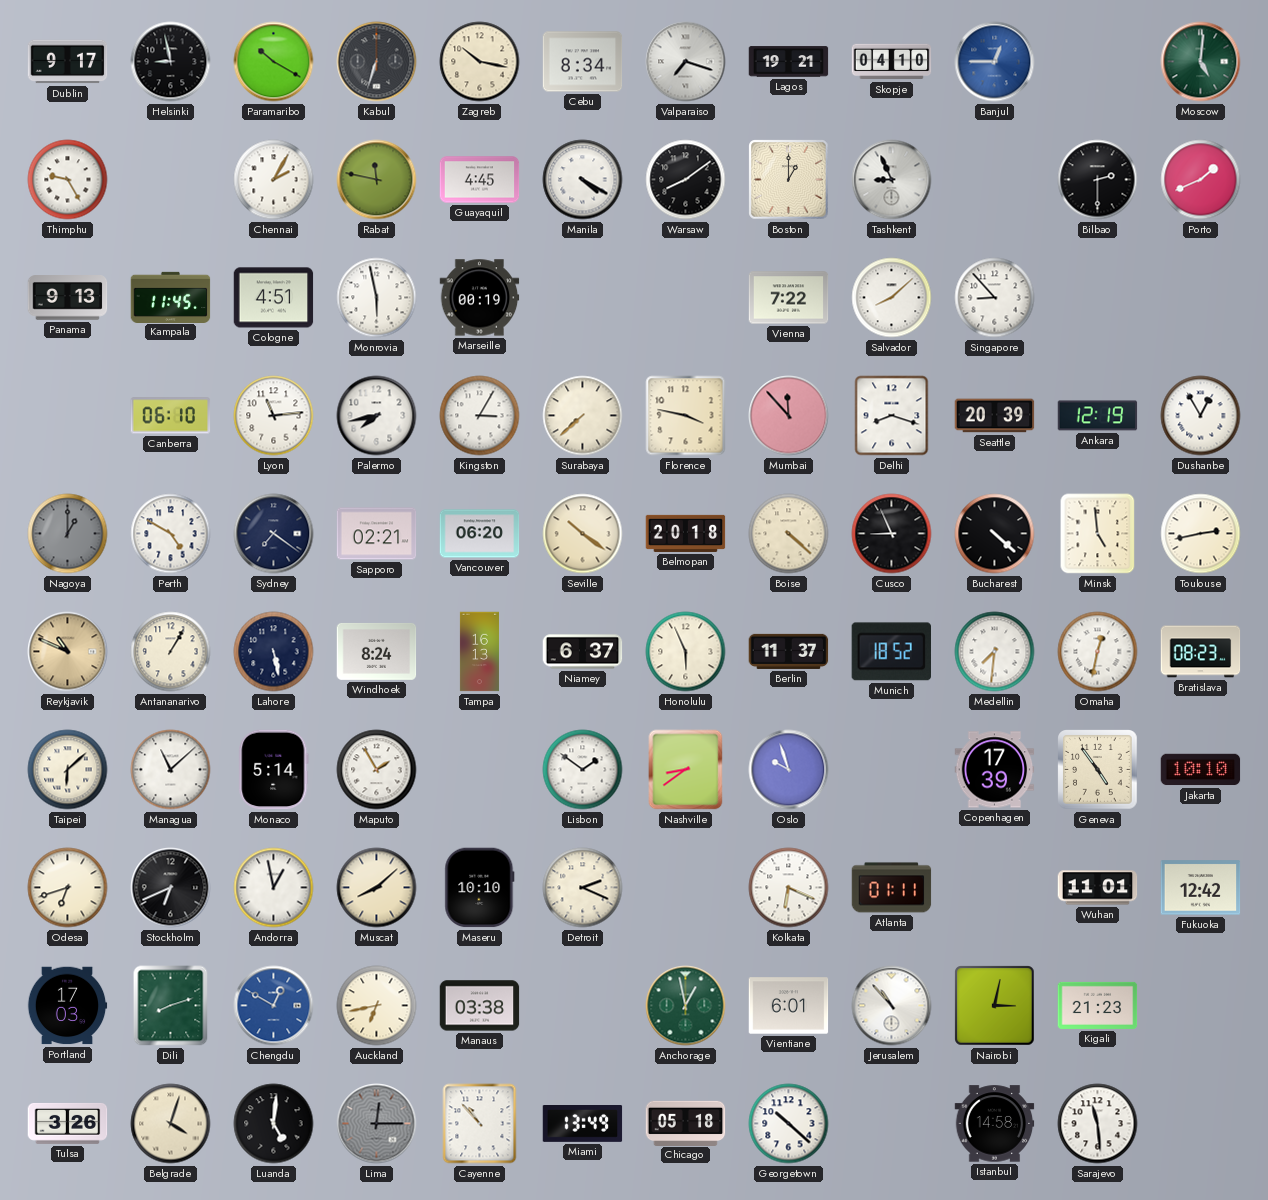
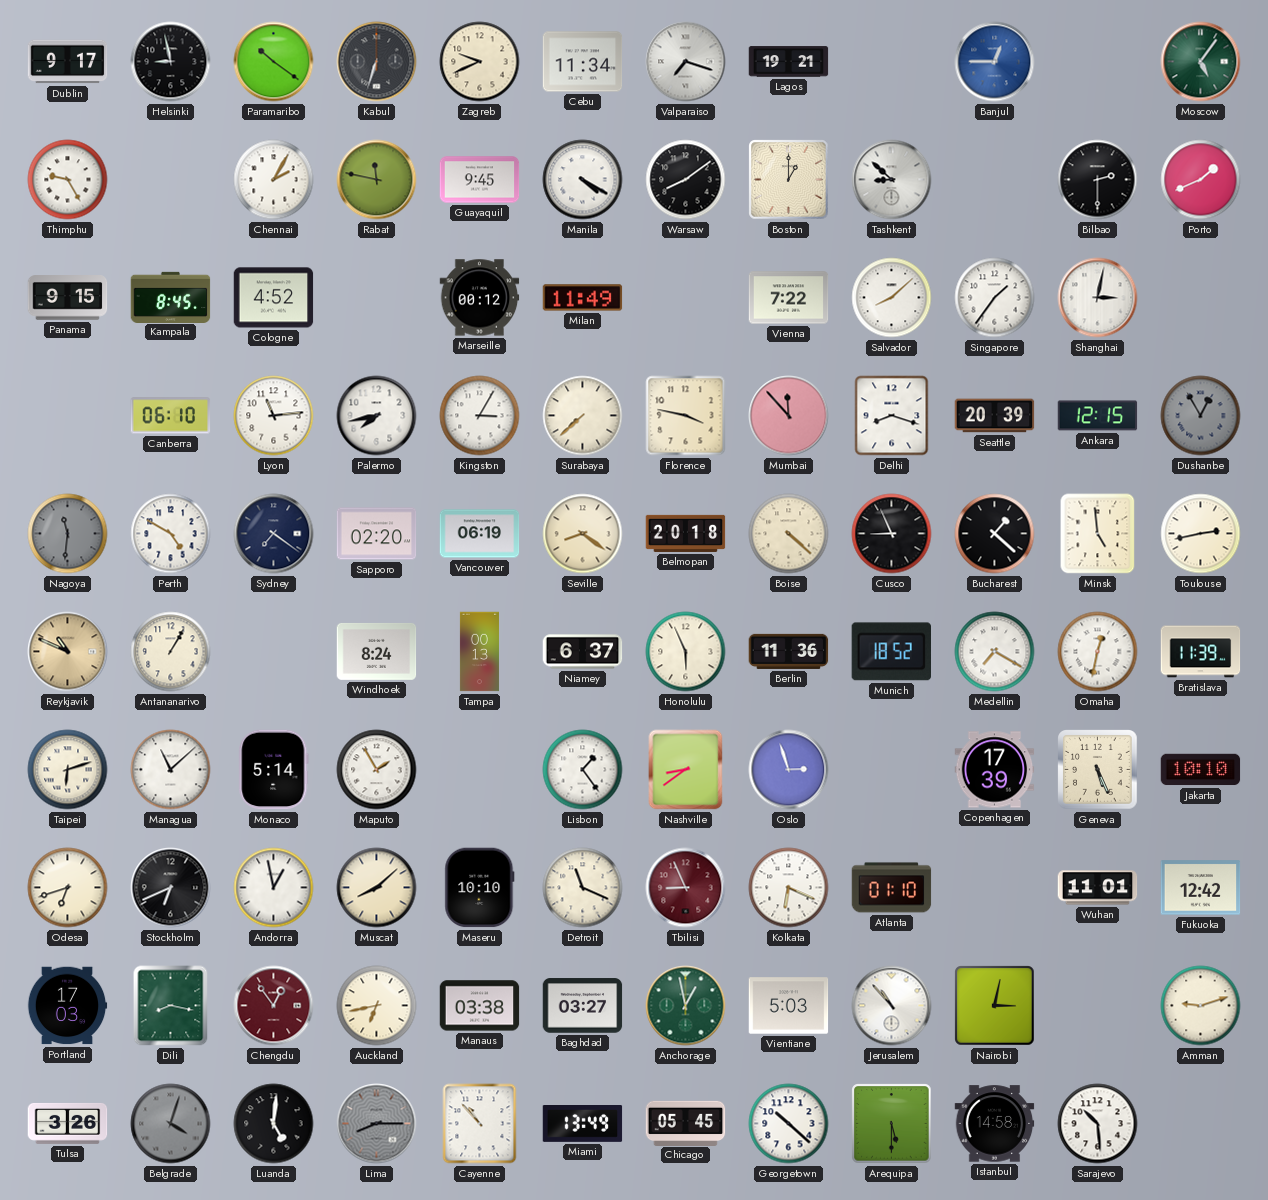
Paramaribo: 10:20 -> 10:21 (274, 62)
Zagreb: 10:17 -> 9:41 (480, 62)
Cebu: 8:34 -> 11:34 (583, 62)
Skopje: 04:10 -> none (892, 62)
Moscow: 5:01 -> 5:06 (1201, 62)
Guayaquil: 4:45 -> 9:45 (480, 180)
Tashkent: 8:56 -> 8:52 (892, 180)
Panama: 9:13 -> 9:15 (68, 298)
Kampala: 11:45 -> 8:45 (171, 297)
Cologne: 4:51 -> 4:52 (274, 298)
Monrovia: 5:58 -> none (377, 298)
Marseille: 00:19 -> 00:12 (480, 298)
Milan: none -> 11:49 (583, 298)
Singapore: 8:53 -> 1:36 (995, 298)
Shanghai: none -> 3:02 (1098, 298)
Ankara: 12:19 -> 12:15 (1098, 416)
Dushanbe dial: white -> grey (1201, 416)
Nagoya: 1:00 -> 11:31 (68, 534)
Sapporo: 02:21 -> 02:20 (377, 534)
Vancouver: 06:20 -> 06:19 (480, 534)
Seville: 10:21 -> 8:21 (583, 534)
Bucharest: 4:22 -> 1:22 (995, 534)
Lahore: 5:28 -> none (274, 652)
Tampa: 16:13 -> 00:13 (479, 652)
Berlin: 11:37 -> 11:36 (789, 651)
Medellin: 7:31 -> 7:20 (995, 652)
Bratislava: 08:23 -> 11:39 (1201, 652)
Taipei: 6:08 -> 6:12 (68, 770)
Lisbon: 1:51 -> 1:24 (583, 770)
Oslo: 9:57 -> 2:57 (789, 770)
Geneva: 4:54 -> 5:26 (1098, 770)
Detroit: 2:19 -> 11:19 (583, 888)
Tbilisi: none -> 8:56 (686, 888)
Atlanta: 01:11 -> 01:10 (892, 888)
Dili: 8:12 -> 8:17 (171, 1006)
Chengdu: 12:50 -> 12:54 (274, 1006)
Chengdu dial: blue -> burgundy (274, 1006)
Baghdad: none -> 03:27 (583, 1006)
Vientiane: 6:01 -> 5:03 (789, 1006)
Kigali: 21:23 -> none (1098, 1005)
Amman: none -> 9:12 (1201, 1006)
Belgrade dial: cream -> grey (171, 1124)
Lima: 12:15 -> 8:15 (377, 1124)
Chicago: 05:18 -> 05:45 (686, 1123)
Arequipa: none -> 5:30 (892, 1124)
Sarajevo: 11:29 -> 10:29 (1098, 1124)
